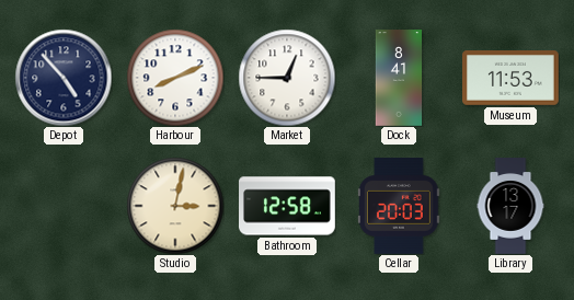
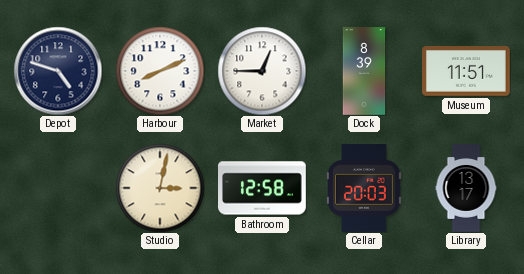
Depot: 4:53 -> 4:48 (58, 71)
Dock: 8:41 -> 8:39 (364, 71)
Museum: 11:53 -> 11:51 (467, 72)
